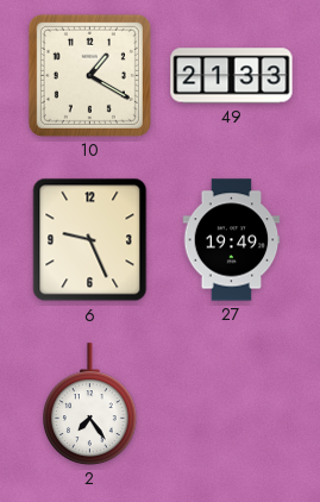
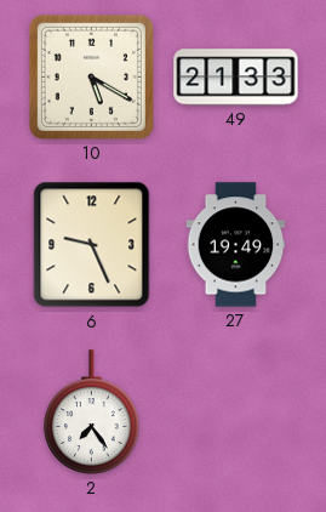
10: 1:20 -> 5:20 (91, 76)
